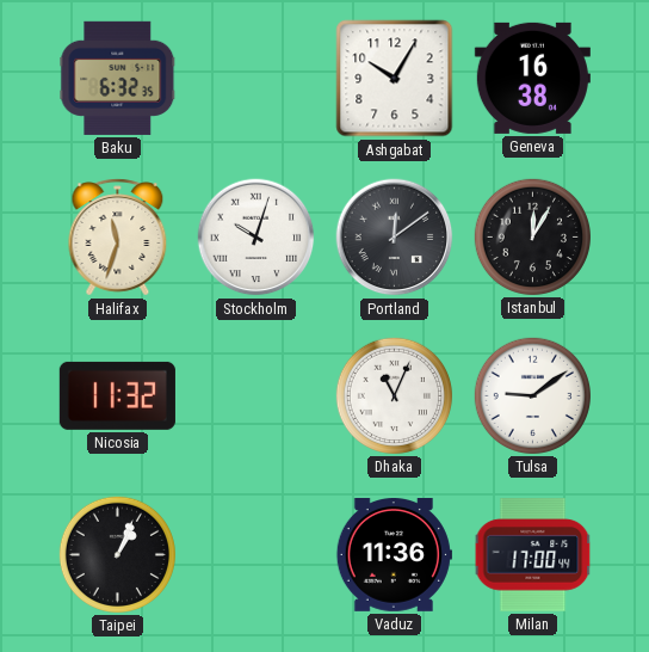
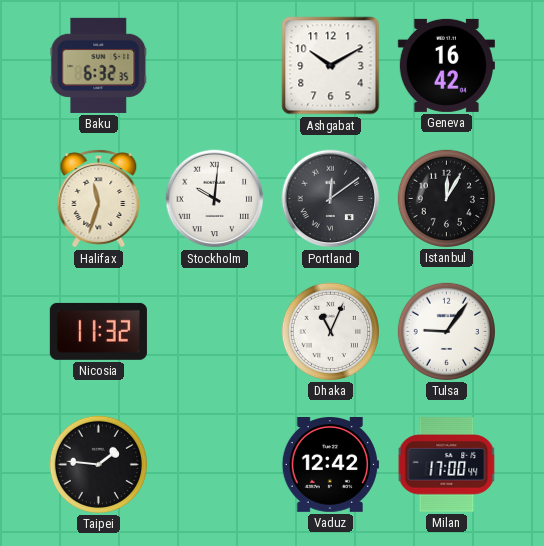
Ashgabat: 10:05 -> 10:10 (331, 66)
Geneva: 16:38 -> 16:42 (446, 65)
Stockholm: 10:03 -> 10:01 (215, 199)
Tulsa: 9:09 -> 9:06 (446, 331)
Taipei: 1:04 -> 1:46 (98, 464)
Vaduz: 11:36 -> 12:42 (330, 465)
